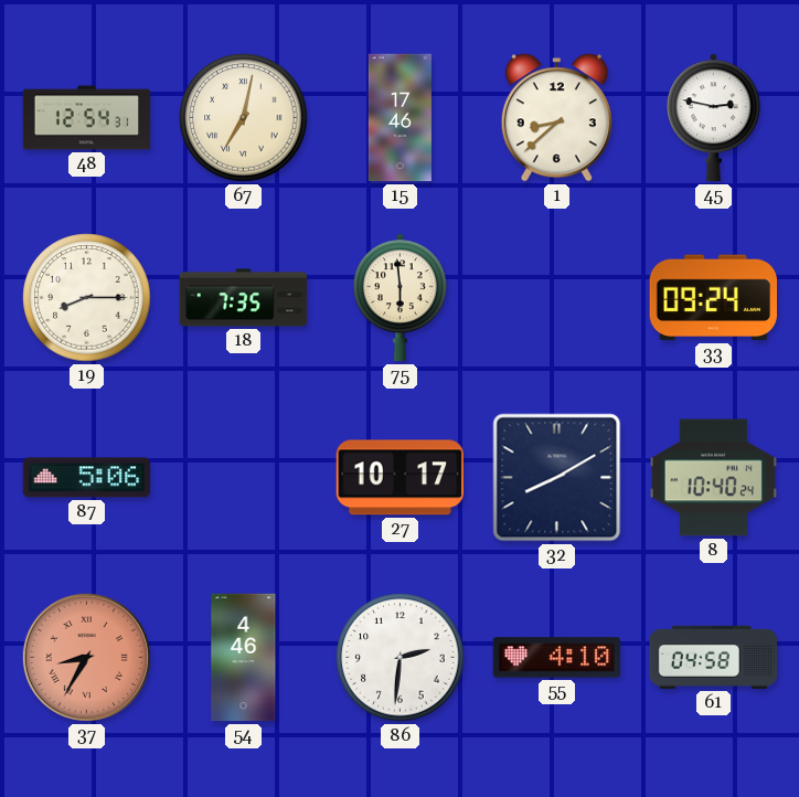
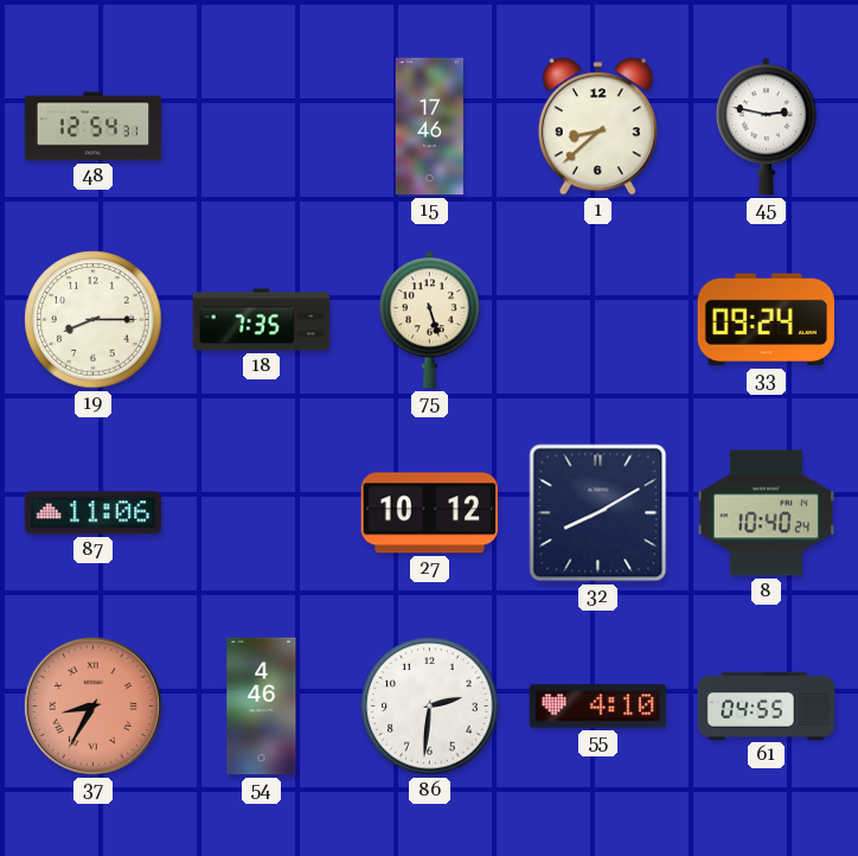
67: 7:02 -> none (244, 118)
75: 5:59 -> 5:27 (430, 320)
87: 5:06 -> 11:06 (94, 513)
27: 10:17 -> 10:12 (429, 513)
61: 04:58 -> 04:55 (767, 705)
